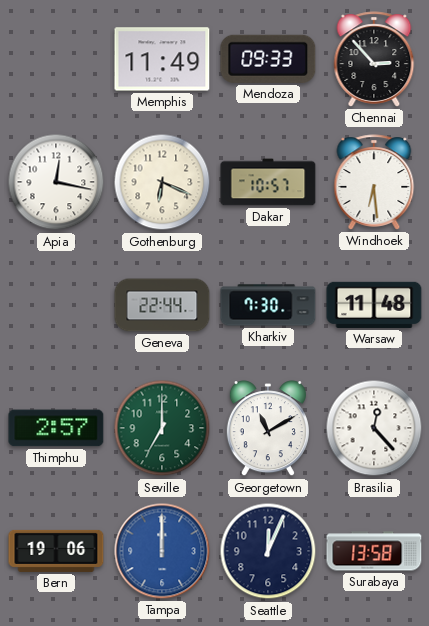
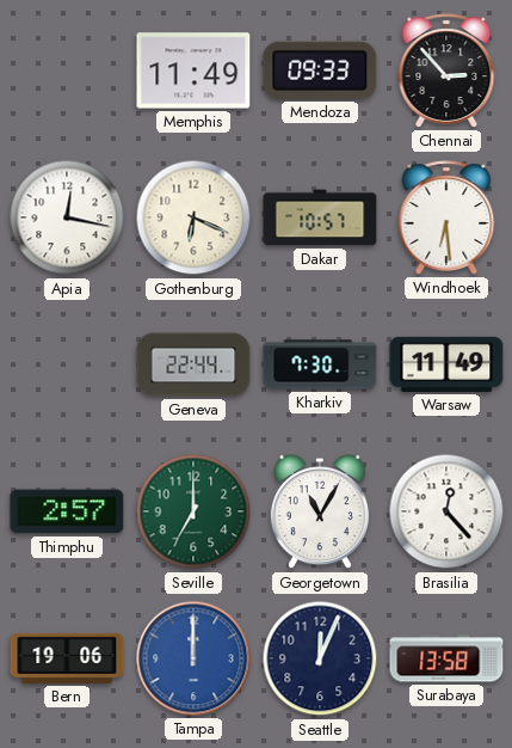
Warsaw: 11:48 -> 11:49 (446, 364)
Georgetown: 11:10 -> 11:05 (320, 513)
